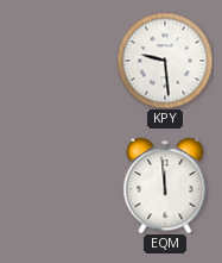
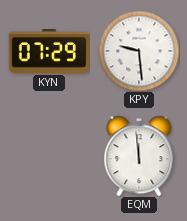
KYN: none -> 07:29 (49, 52)
